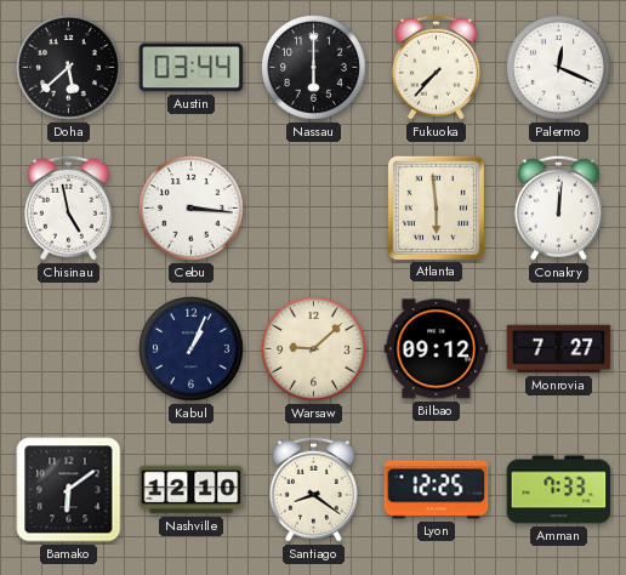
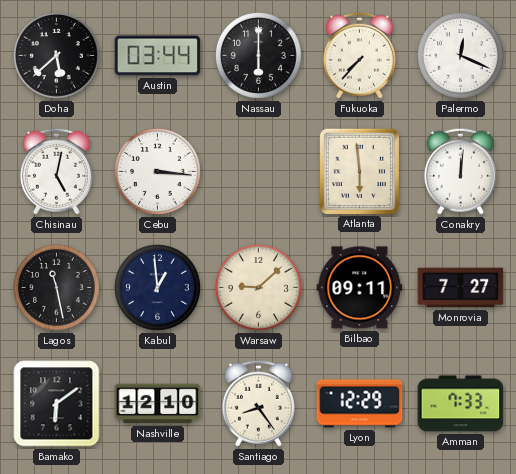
Chisinau: 4:58 -> 5:02 (56, 171)
Lagos: none -> 11:28 (57, 288)
Kabul: 1:04 -> 12:59 (158, 288)
Bilbao: 09:12 -> 09:11 (360, 288)
Santiago: 8:21 -> 8:24 (258, 403)
Lyon: 12:25 -> 12:29 (360, 404)
